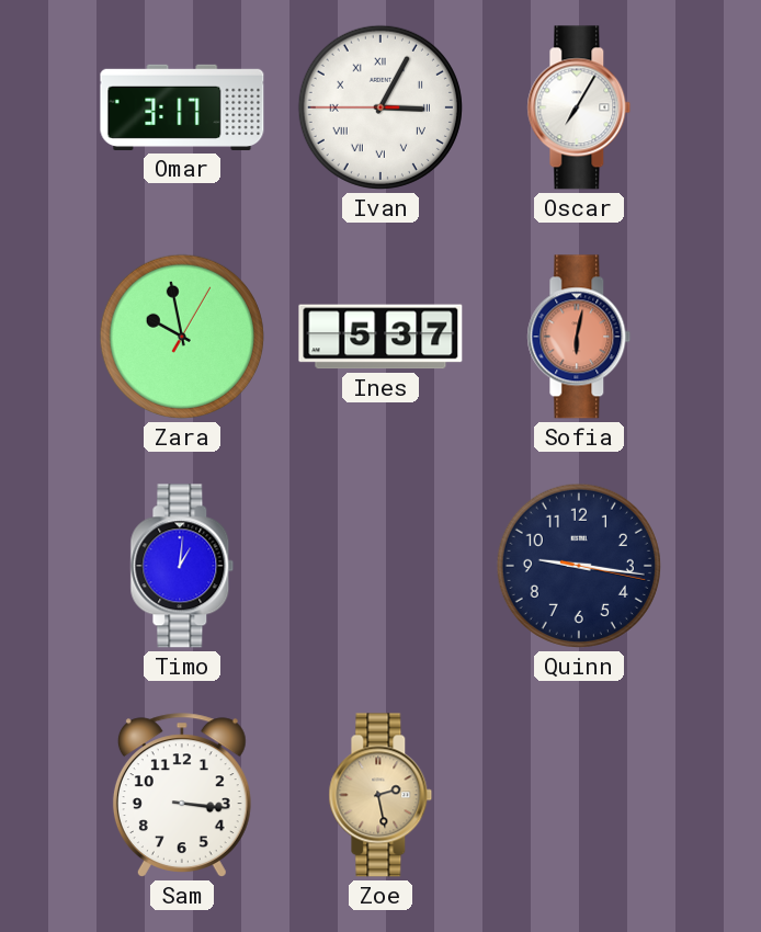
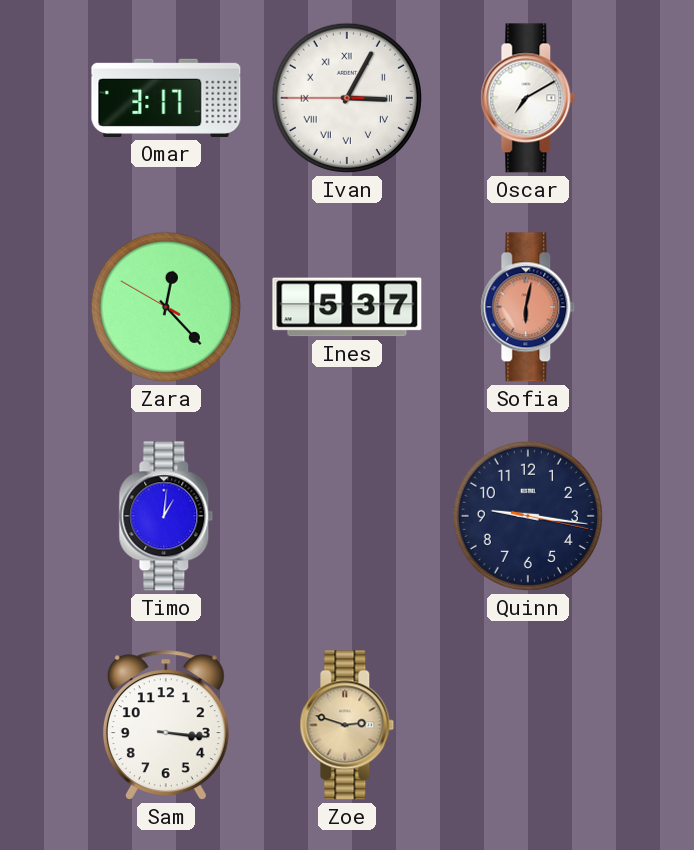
Oscar: 7:05 -> 7:10 (528, 98)
Zara: 9:58 -> 12:22 (166, 307)
Zoe: 2:28 -> 2:48 (347, 725)
